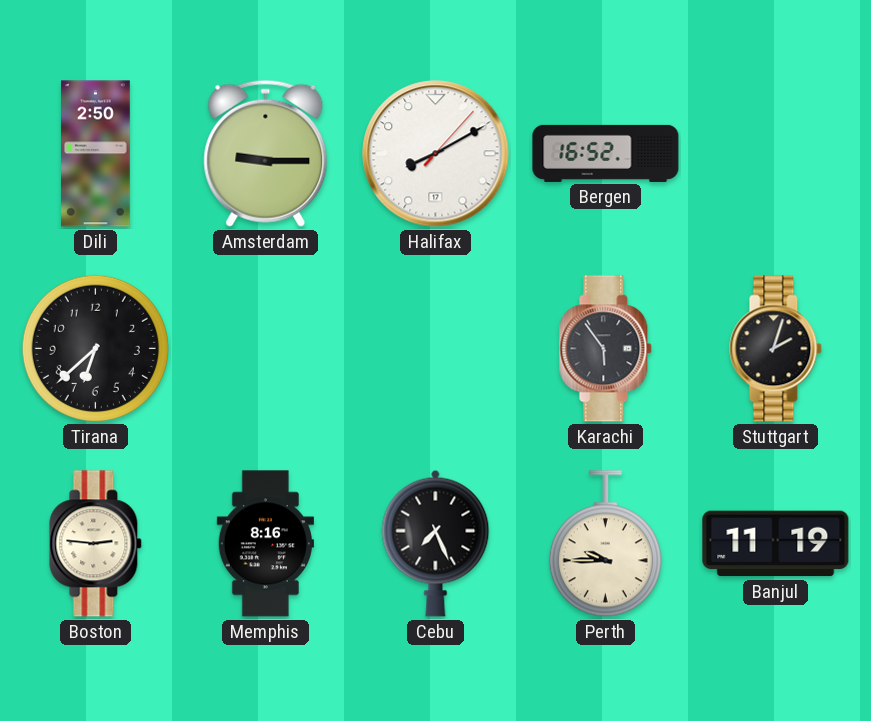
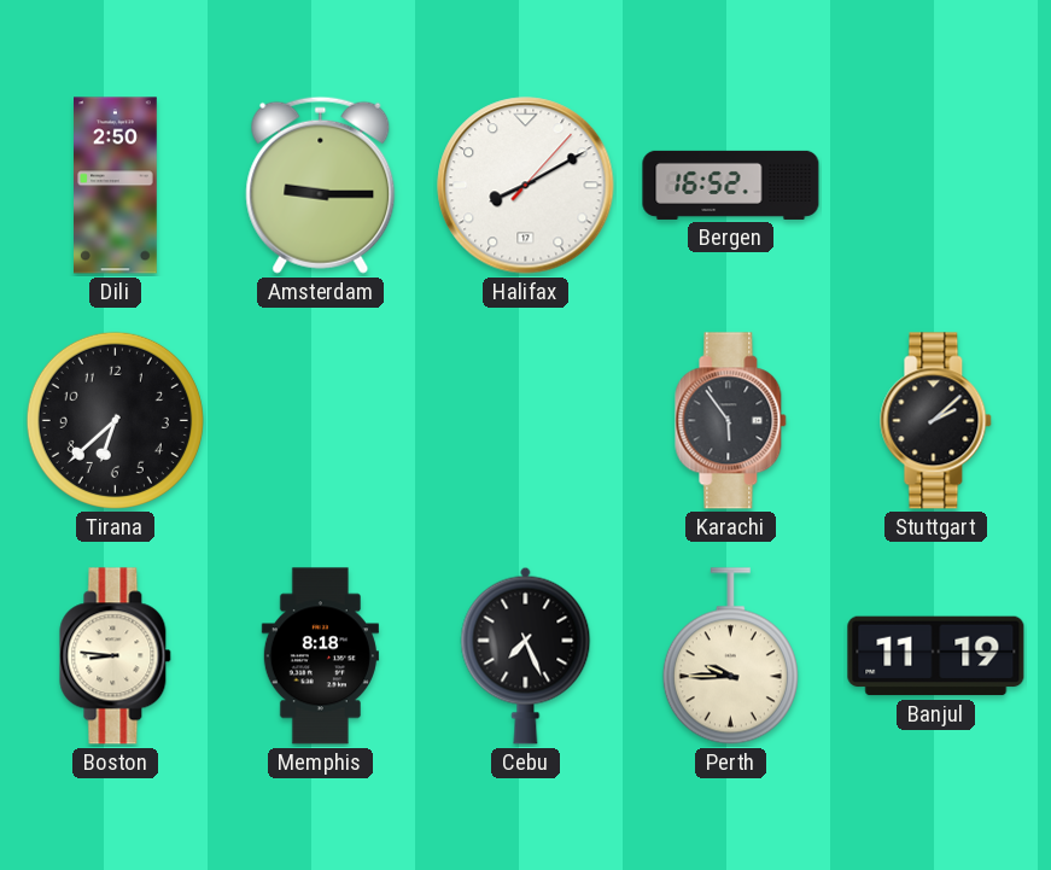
Stuttgart: 2:03 -> 2:08 (936, 421)
Boston: 2:46 -> 8:46 (116, 656)
Memphis: 8:16 -> 8:18 (320, 656)
